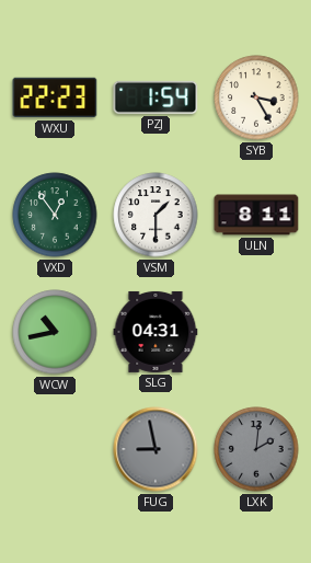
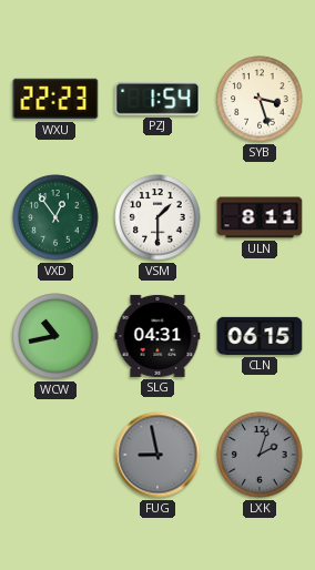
SYB: 3:25 -> 3:27 (260, 99)
CLN: none -> 06:15 (260, 336)
LXK: 2:01 -> 2:03 (260, 455)
